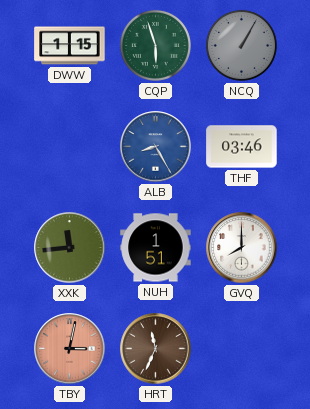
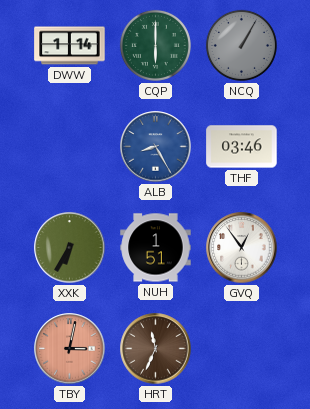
DWW: 1:15 -> 1:14 (70, 46)
CQP: 5:57 -> 6:00 (155, 45)
XXK: 11:44 -> 6:35 (70, 248)
GVQ: 8:00 -> 12:54 (242, 248)
